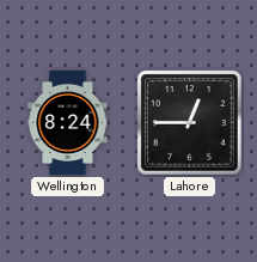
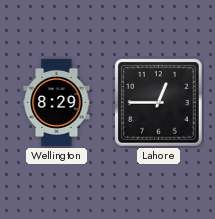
Wellington: 8:24 -> 8:29 (57, 102)
